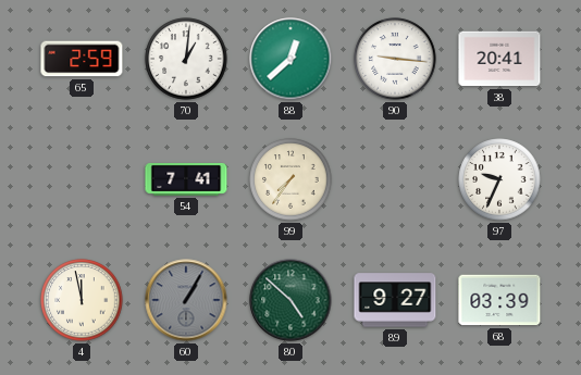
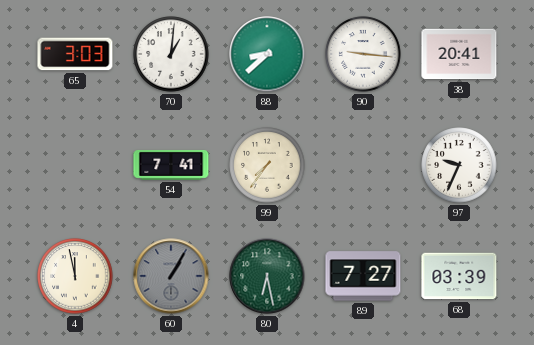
65: 2:59 -> 3:03 (75, 54)
88: 12:38 -> 8:38 (267, 54)
80: 4:52 -> 6:28 (267, 276)
89: 9:27 -> 7:27 (363, 276)
